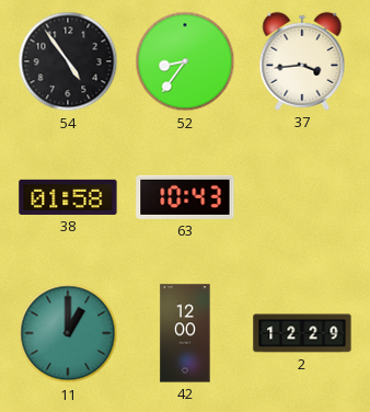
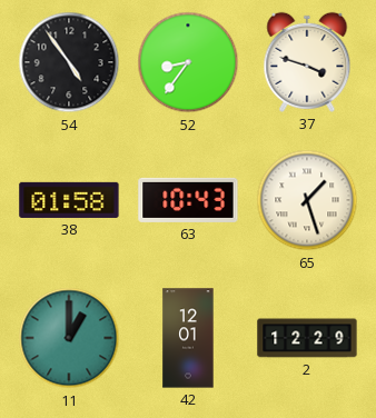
37: 3:44 -> 3:48 (307, 62)
65: none -> 1:27 (307, 200)
42: 12:00 -> 12:01 (188, 338)
